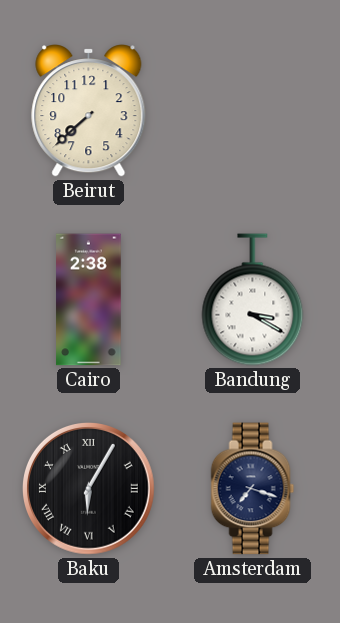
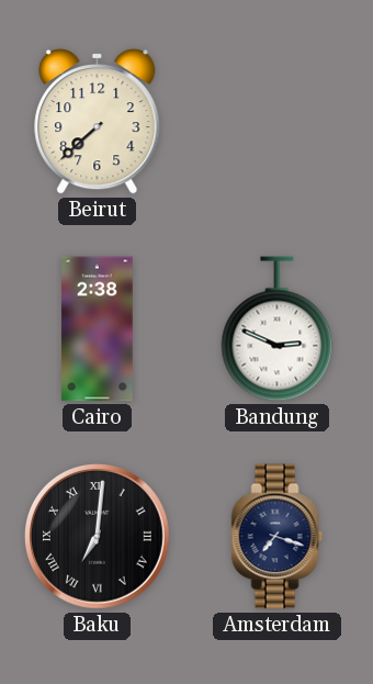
Bandung: 3:20 -> 2:49 (278, 329)
Baku: 6:05 -> 7:01 (98, 537)
